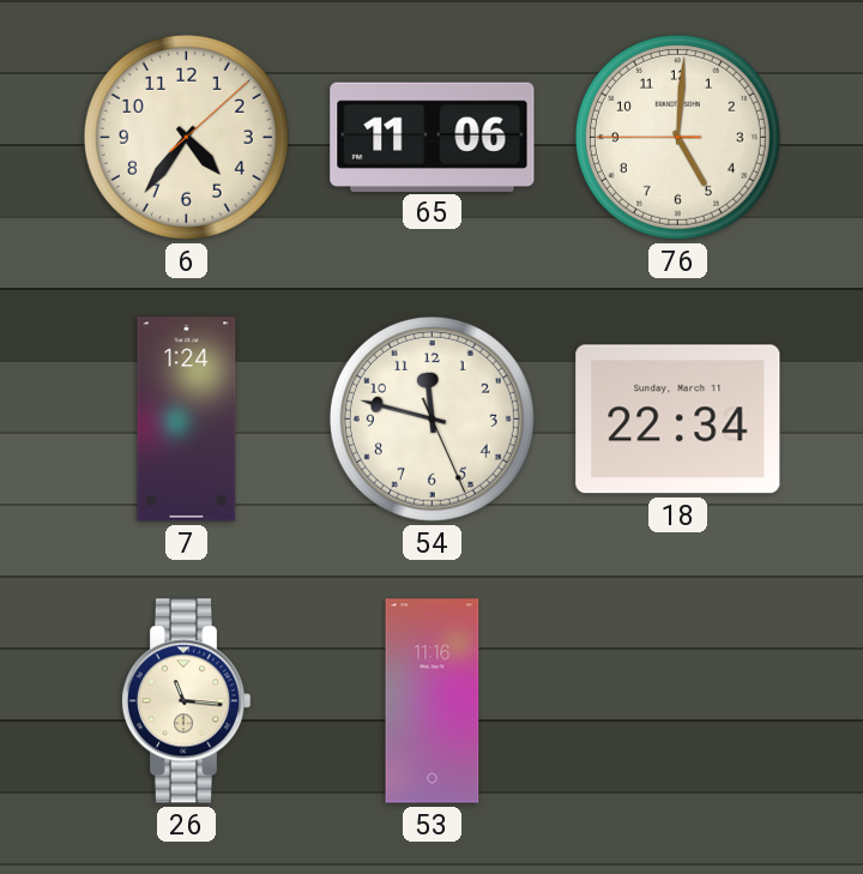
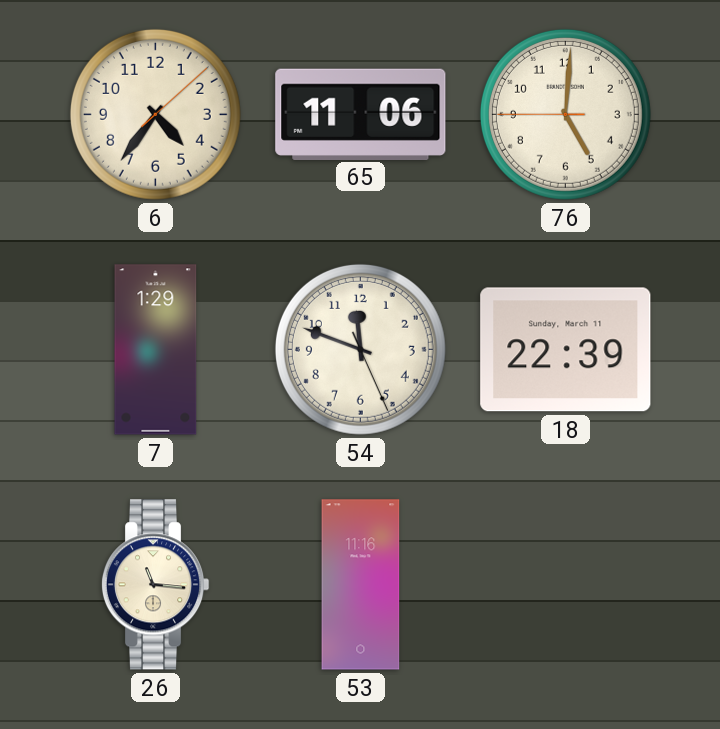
7: 1:24 -> 1:29 (156, 350)
54: 11:47 -> 11:48 (360, 349)
18: 22:34 -> 22:39 (566, 350)
